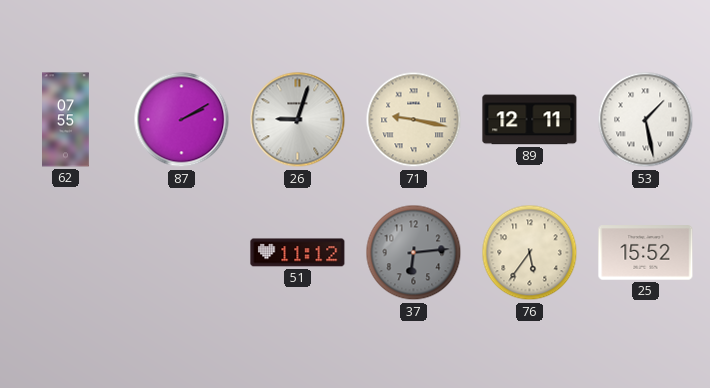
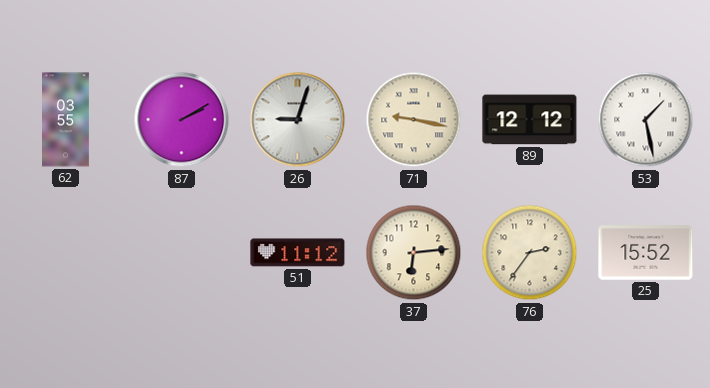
62: 07:55 -> 03:55 (66, 120)
89: 12:11 -> 12:12 (530, 120)
37 dial: grey -> cream (414, 253)
76: 5:36 -> 2:36 (530, 253)
